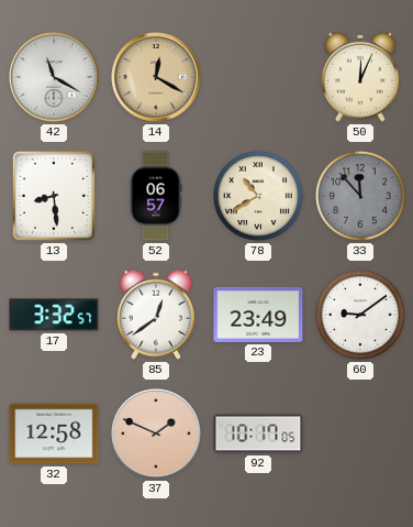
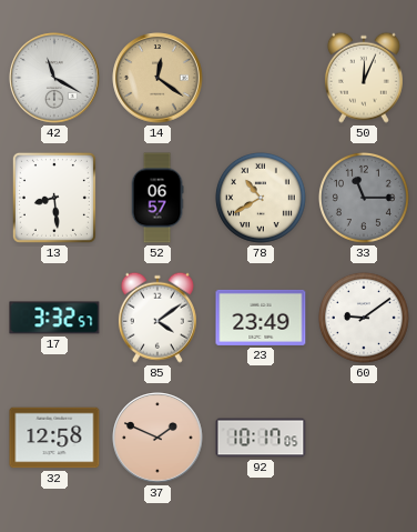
14: 12:20 -> 12:21 (157, 78)
33: 11:53 -> 11:15 (364, 198)
85: 12:39 -> 4:09 (157, 318)
